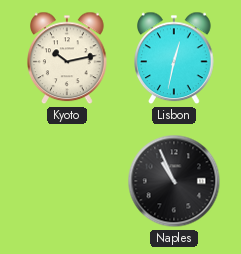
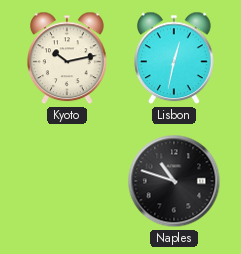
Naples: 10:56 -> 10:48 (174, 181)
